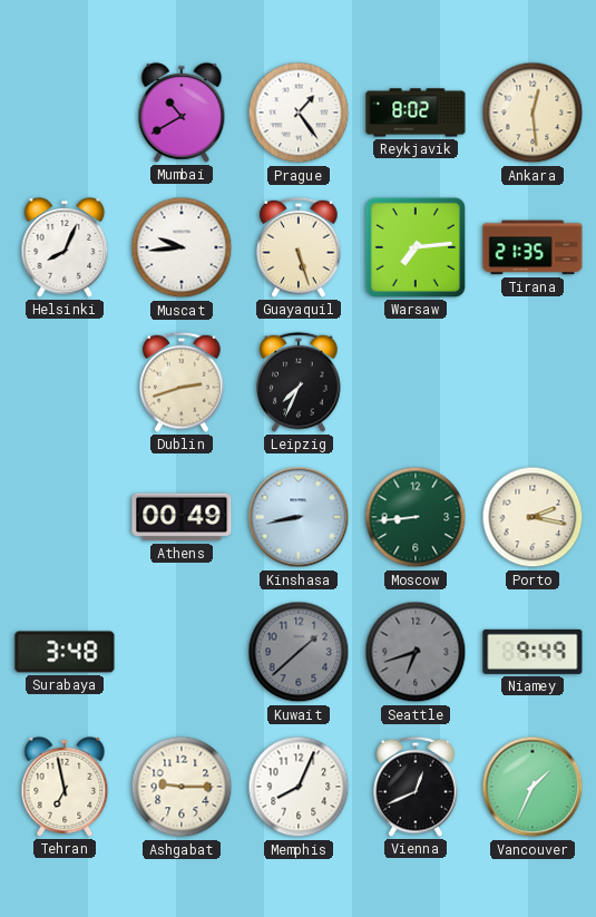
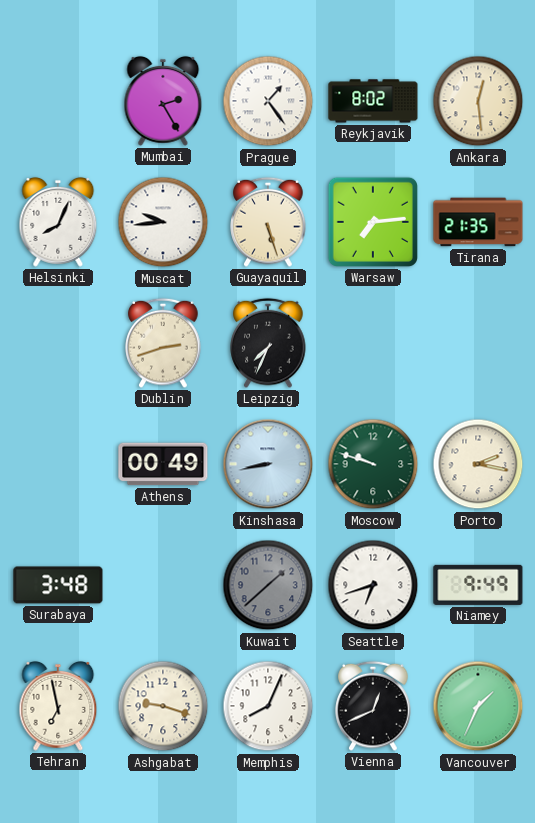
Mumbai: 10:40 -> 2:25 (163, 101)
Moscow: 8:44 -> 9:48 (373, 464)
Seattle dial: grey -> white (373, 585)
Ashgabat: 9:15 -> 9:18 (163, 706)
